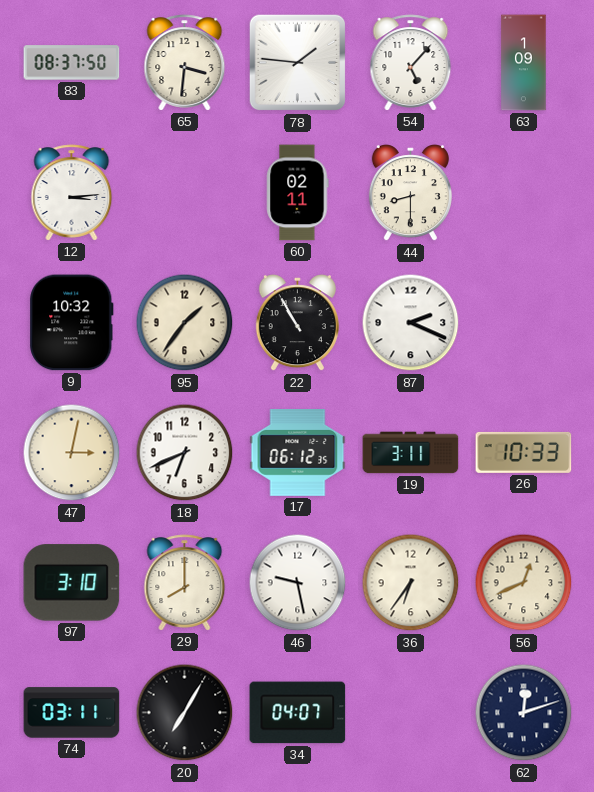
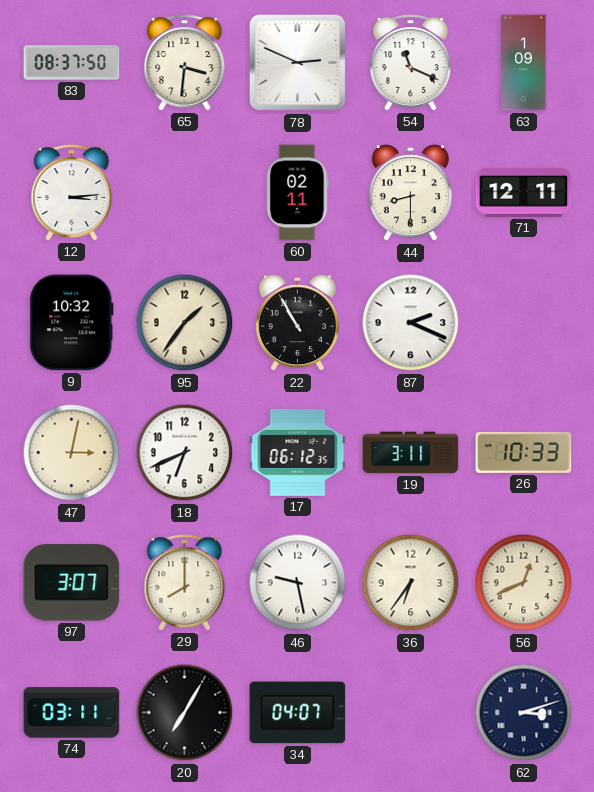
78: 1:46 -> 2:49 (298, 63)
54: 5:07 -> 11:19 (411, 63)
71: none -> 12:11 (524, 192)
97: 3:10 -> 3:07 (72, 583)
62: 12:12 -> 3:12 (524, 713)
